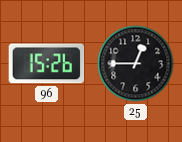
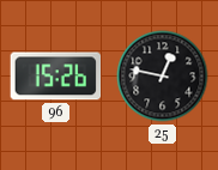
25: 12:45 -> 12:47 (163, 77)
